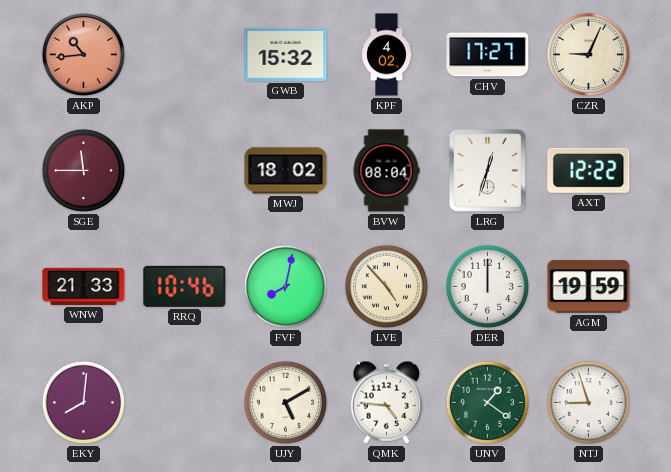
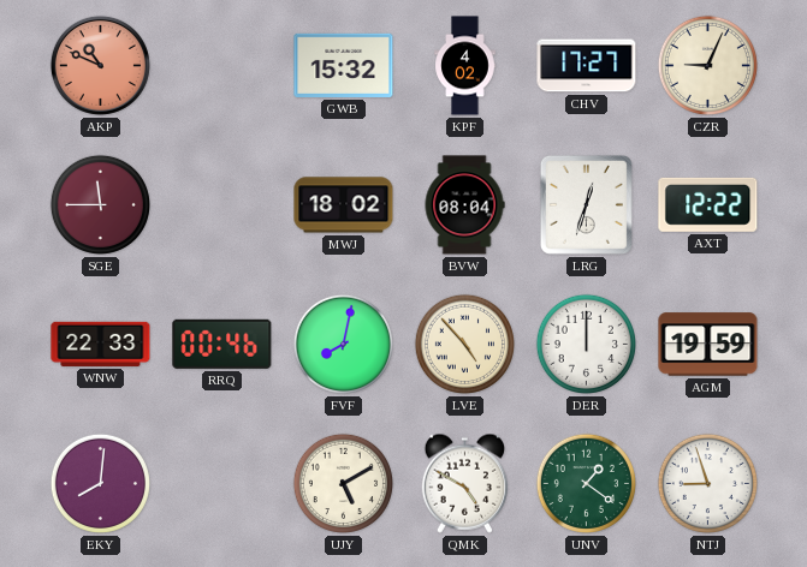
AKP: 10:44 -> 10:49 (100, 65)
WNW: 21:33 -> 22:33 (101, 344)
RRQ: 10:46 -> 00:46 (222, 344)
QMK: 4:46 -> 4:50 (465, 483)
